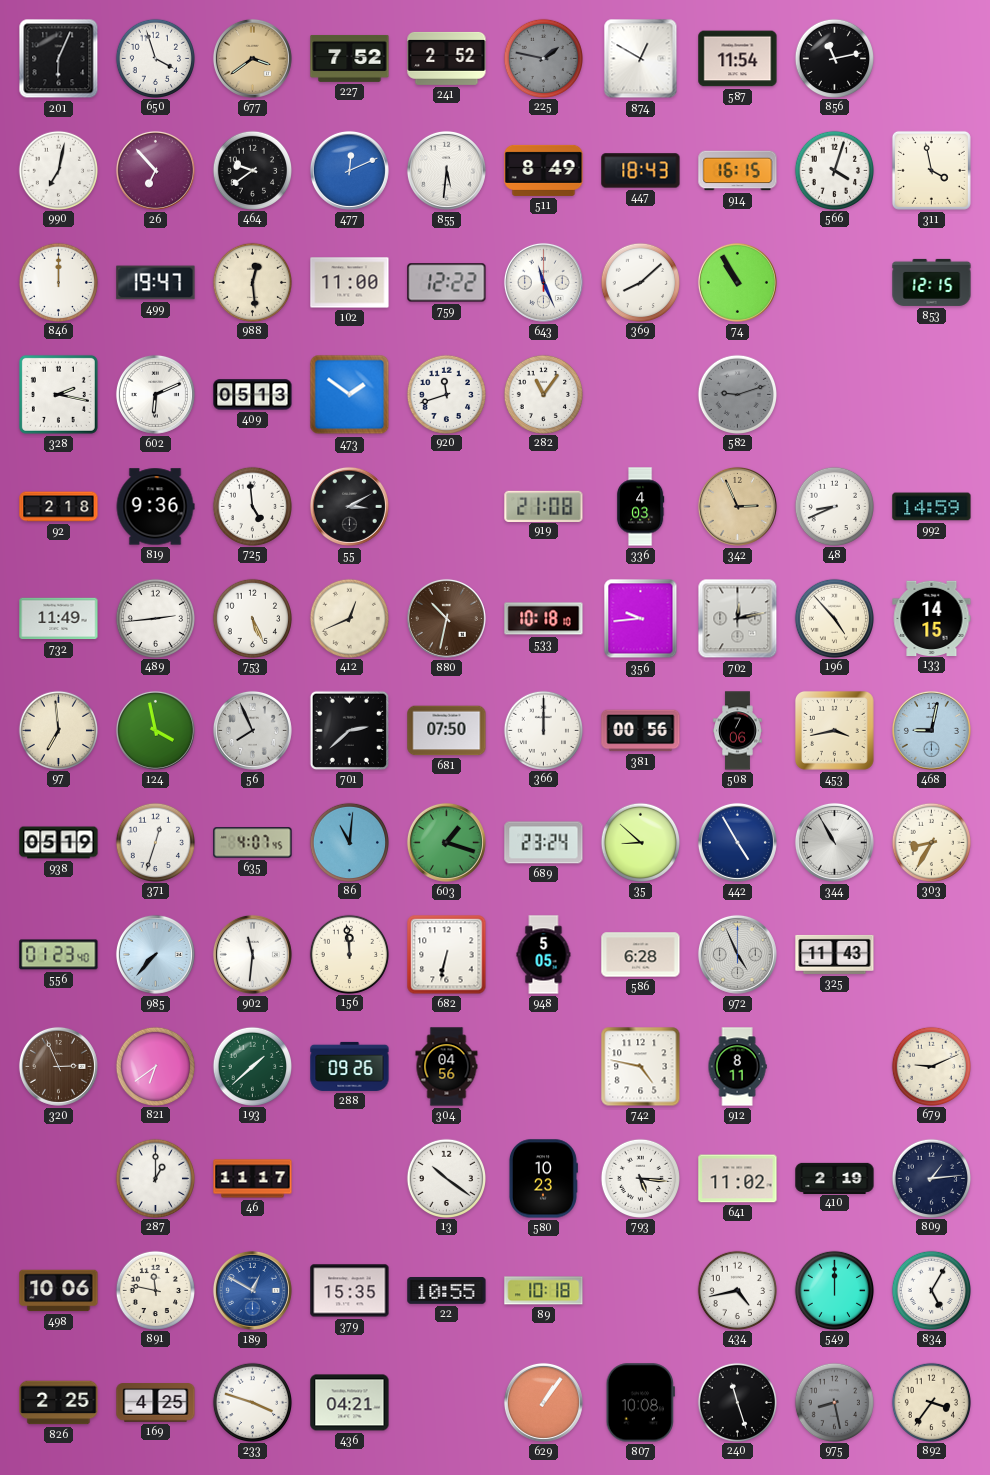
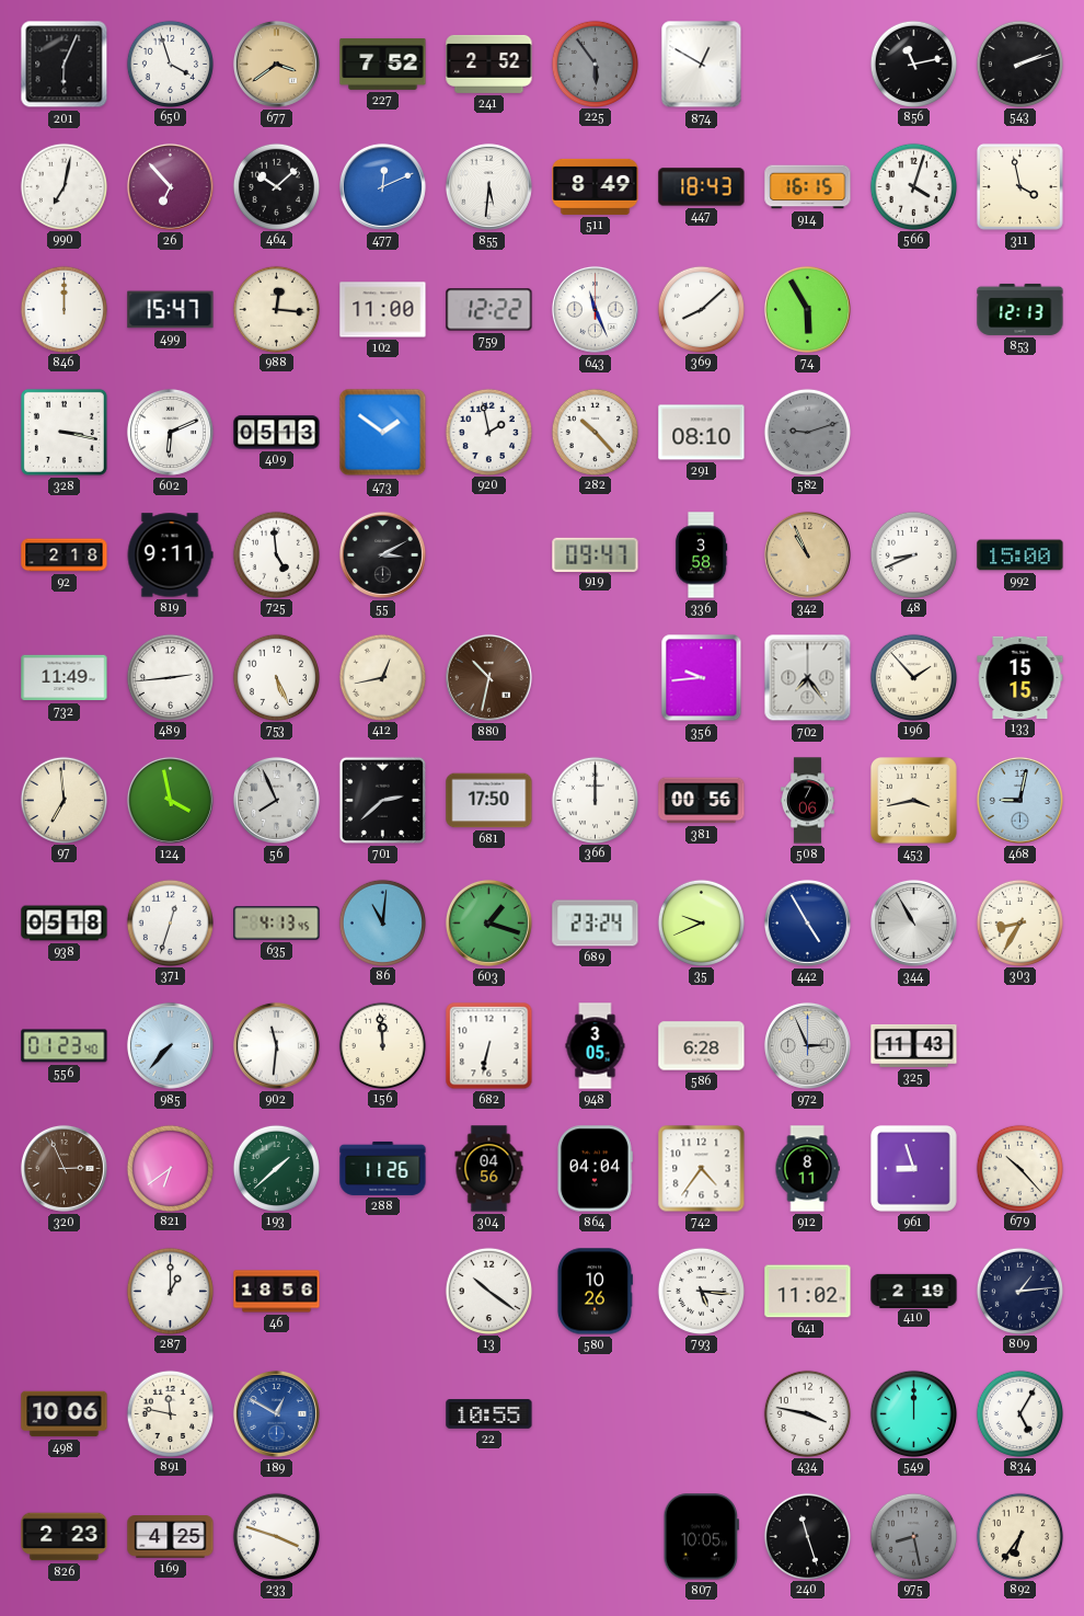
225: 1:47 -> 5:54 (595, 64)
587: 11:54 -> none (738, 59)
543: none -> 2:12 (1019, 64)
464: 9:39 -> 10:08 (276, 186)
499: 19:47 -> 15:47 (171, 310)
988: 12:29 -> 12:16 (276, 309)
74: 10:55 -> 5:55 (807, 309)
853: 12:15 -> 12:13 (1020, 309)
328: 2:17 -> 3:17 (64, 432)
920: 11:42 -> 1:58 (488, 432)
282: 11:06 -> 10:23 (595, 432)
291: none -> 08:10 (702, 433)
819: 9:36 -> 9:11 (170, 555)
919: 21:08 -> 09:47 (596, 554)
336: 4:03 -> 3:58 (701, 555)
342: 2:56 -> 10:56 (807, 554)
992: 14:59 -> 15:00 (1020, 555)
412: 12:41 -> 12:43 (382, 677)
533: 10:18 -> none (544, 619)
702: 12:13 -> 7:24 (808, 678)
196: 4:53 -> 1:53 (913, 677)
133: 14:15 -> 15:15 (1020, 677)
681: 07:50 -> 17:50 (489, 801)
938: 05:19 -> 05:18 (65, 924)
635: 4:07 -> 4:13 (277, 924)
35: 8:52 -> 9:41 (701, 922)
948: 5:05 -> 3:05 (596, 1046)
972: 4:56 -> 2:56 (807, 1045)
288: 09:26 -> 11:26 (383, 1168)
864: none -> 04:04 (595, 1169)
742: 4:47 -> 4:36 (702, 1169)
961: none -> 8:57 (913, 1168)
679: 9:11 -> 10:23 (1019, 1168)
46: 11:17 -> 18:56 (277, 1292)
580: 10:23 -> 10:26 (595, 1292)
379: 15:35 -> none (350, 1291)
89: 10:18 -> none (544, 1291)
434: 4:43 -> 3:47 (807, 1413)
826: 2:25 -> 2:23 (65, 1537)
436: 04:21 -> none (350, 1403)
629: 1:06 -> none (543, 1402)
807: 10:08 -> 10:05 (701, 1537)
892: 3:36 -> 6:36 (1019, 1536)
